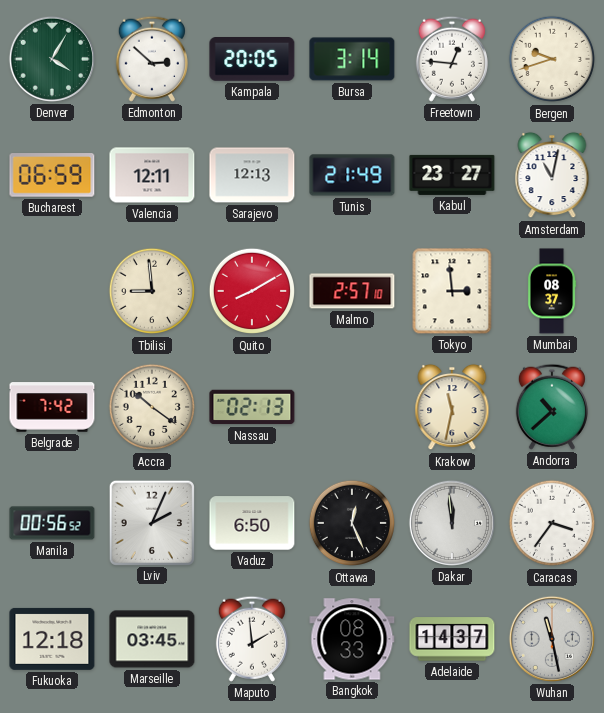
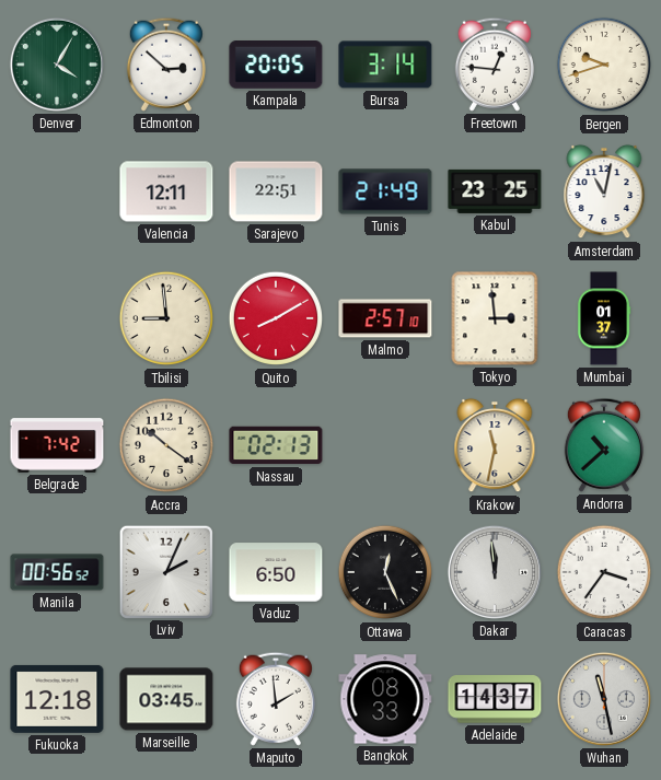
Bucharest: 06:59 -> none (52, 175)
Sarajevo: 12:13 -> 22:51 (276, 191)
Kabul: 23:27 -> 23:25 (495, 191)
Mumbai: 08:37 -> 01:37 (604, 318)
